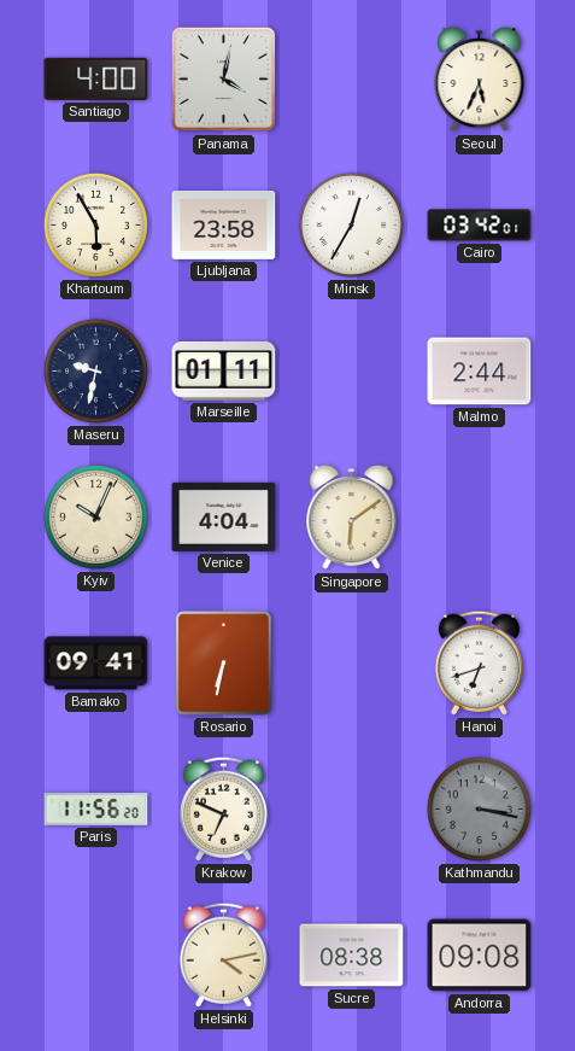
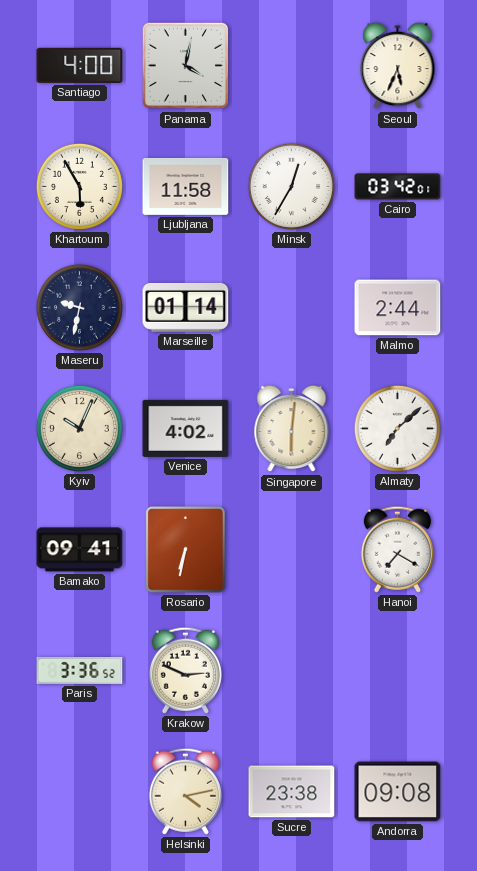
Ljubljana: 23:58 -> 11:58 (186, 186)
Marseille: 01:11 -> 01:14 (186, 307)
Venice: 4:04 -> 4:02 (186, 428)
Singapore: 6:09 -> 6:01 (292, 429)
Almaty: none -> 7:08 (397, 428)
Hanoi: 6:42 -> 7:20 (397, 549)
Paris: 11:56 -> 3:36 (80, 670)
Krakow: 6:49 -> 2:49 (185, 670)
Kathmandu: 3:17 -> none (479, 808)
Sucre: 08:38 -> 23:38 (292, 792)
